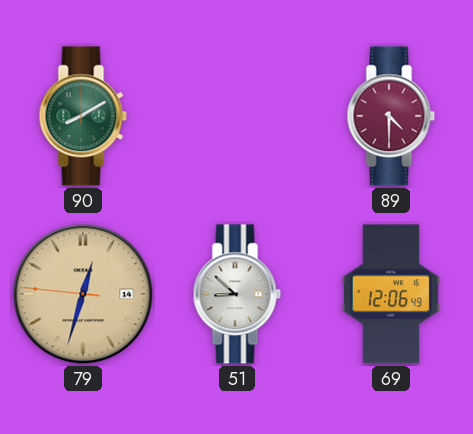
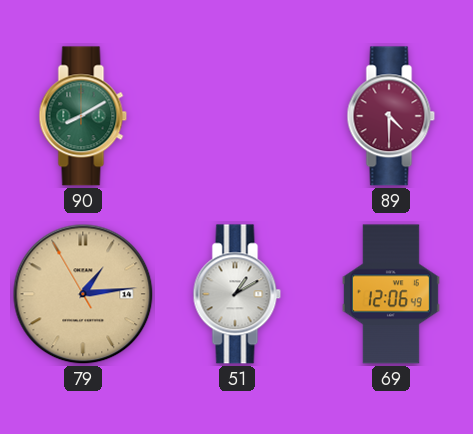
79: 12:32 -> 1:13 (83, 294)
51: 8:52 -> 1:10 (237, 294)
